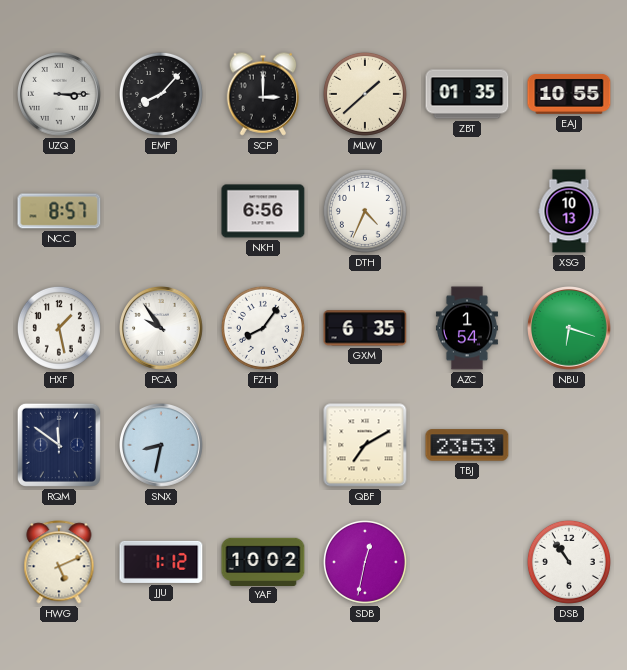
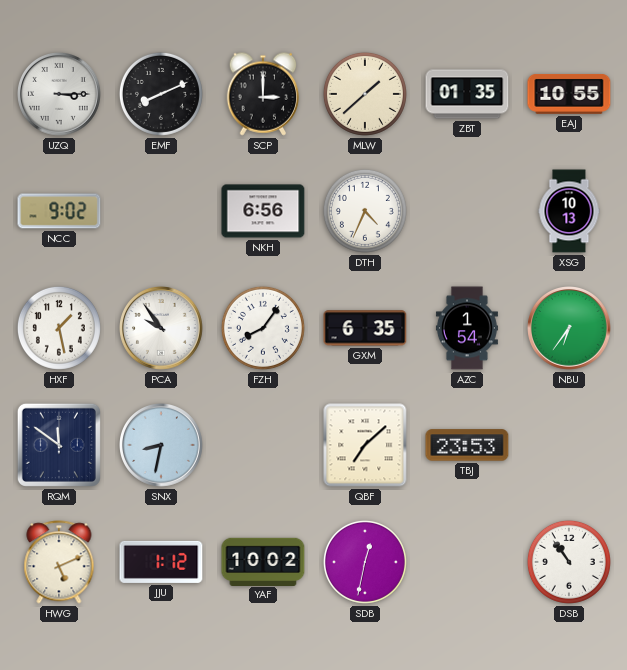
EMF: 8:07 -> 8:11 (161, 94)
NCC: 8:57 -> 9:02 (59, 211)
NBU: 6:18 -> 6:36 (570, 329)
QBF: 7:10 -> 7:08 (365, 445)
